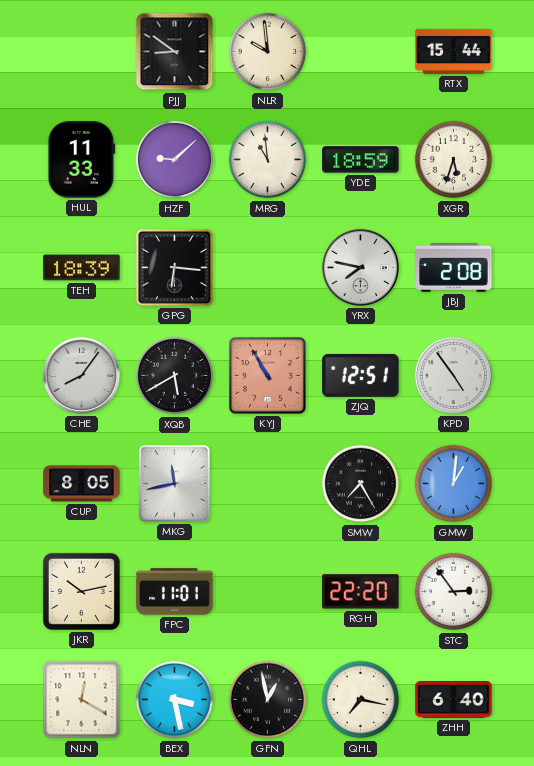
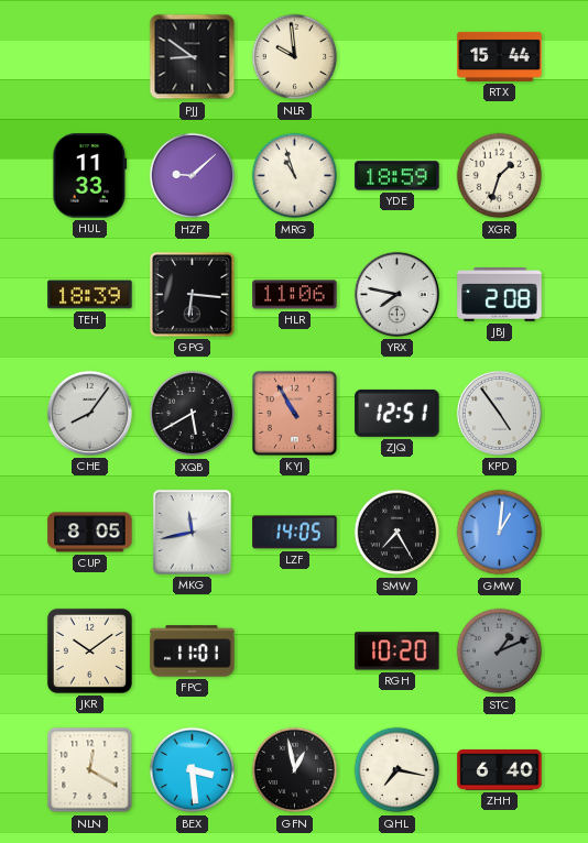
MRG: 10:59 -> 10:57 (295, 176)
XGR: 5:33 -> 1:33 (500, 176)
HLR: none -> 11:06 (295, 295)
LZF: none -> 14:05 (295, 533)
JKR: 10:13 -> 10:09 (89, 650)
RGH: 22:20 -> 10:20 (398, 652)
STC: 2:54 -> 1:11 (500, 652)
STC dial: white -> grey (500, 652)
BEX: 3:28 -> 3:29 (193, 770)
